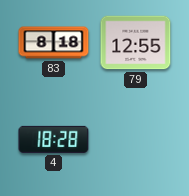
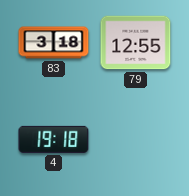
83: 8:18 -> 3:18 (54, 43)
4: 18:28 -> 19:18 (54, 139)
